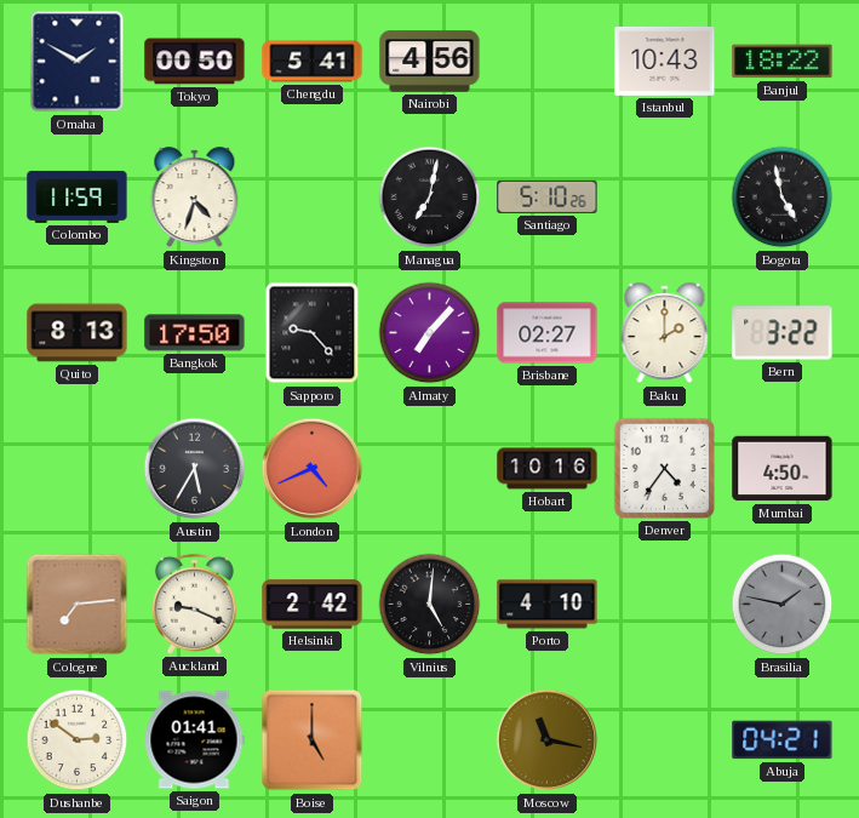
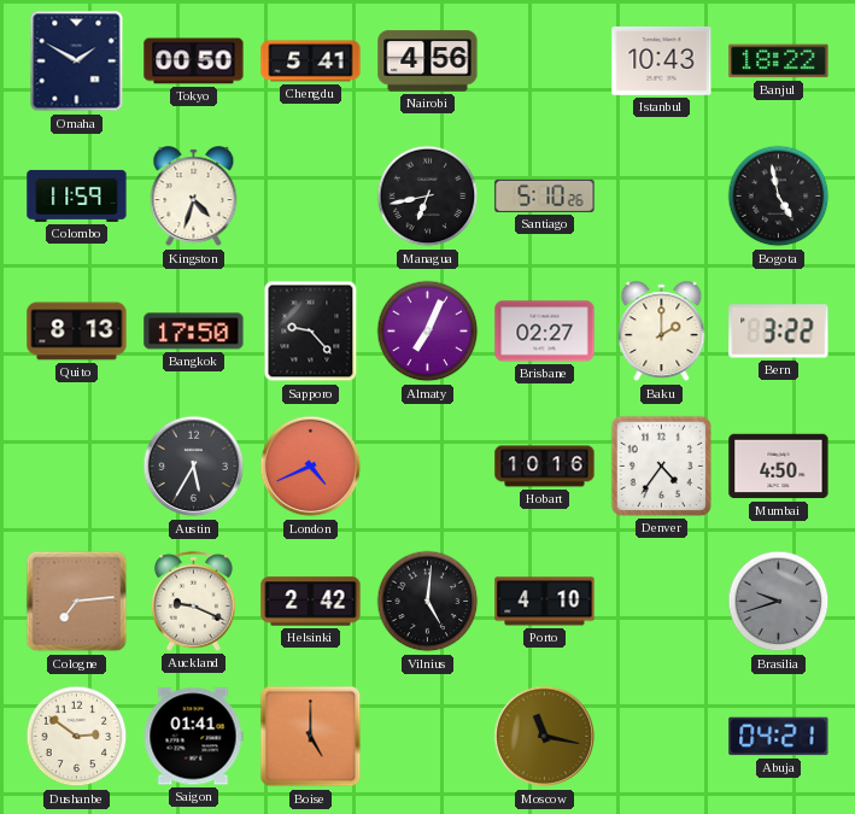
Managua: 7:02 -> 6:43 (428, 197)
Almaty: 7:07 -> 7:04 (428, 332)
Brasilia: 1:47 -> 9:42 (779, 602)
